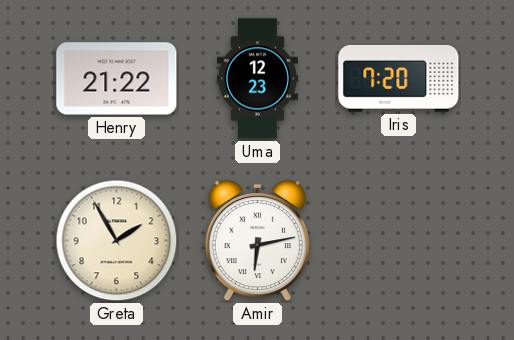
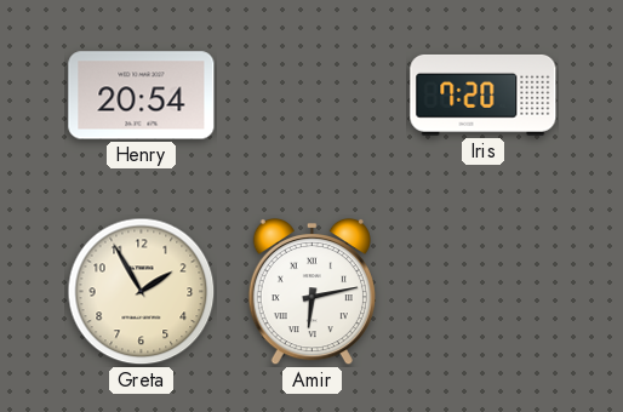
Henry: 21:22 -> 20:54 (142, 96)
Uma: 12:23 -> none (257, 79)
